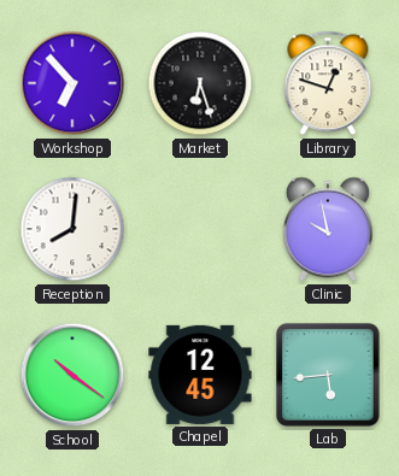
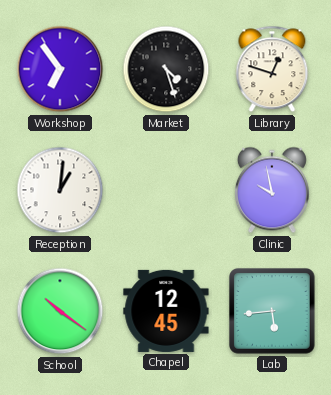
Workshop: 6:53 -> 6:54 (60, 69)
Market: 6:27 -> 4:27 (166, 69)
Reception: 8:01 -> 1:01 (60, 190)
